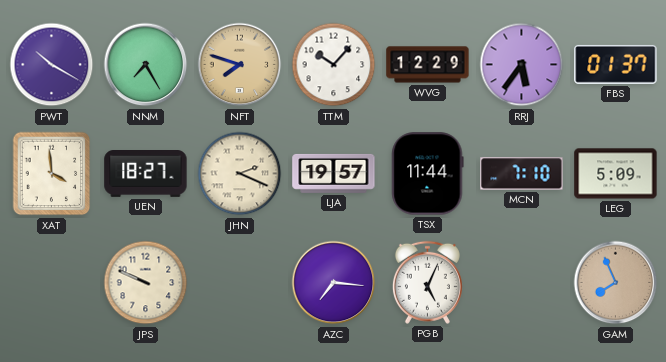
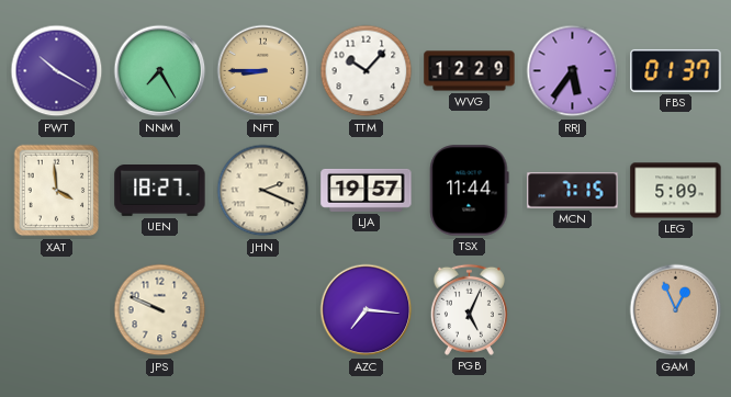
NFT: 7:48 -> 8:45 (263, 71)
MCN: 7:10 -> 7:15 (573, 191)
GAM: 7:56 -> 12:56 (676, 310)
